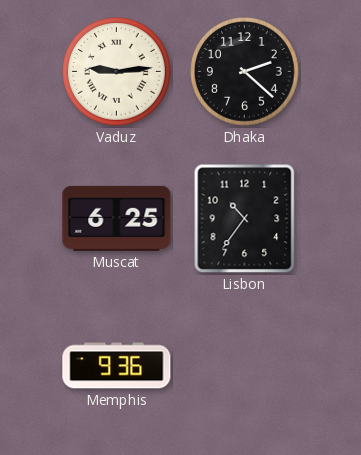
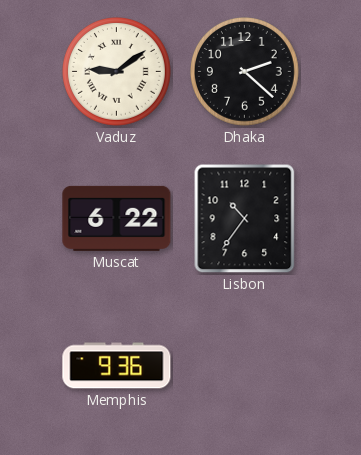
Vaduz: 9:14 -> 9:09 (117, 72)
Muscat: 6:25 -> 6:22 (117, 218)
